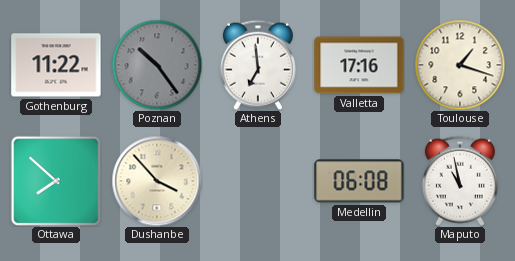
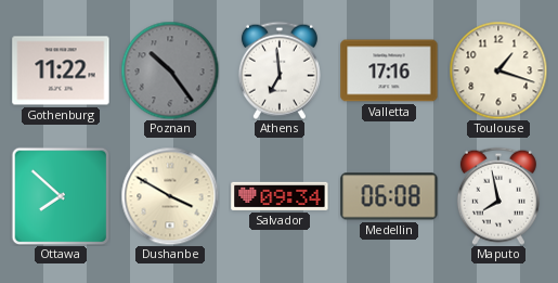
Dushanbe: 3:53 -> 3:50 (170, 196)
Salvador: none -> 09:34 (280, 196)
Maputo: 10:58 -> 7:58 (498, 196)
